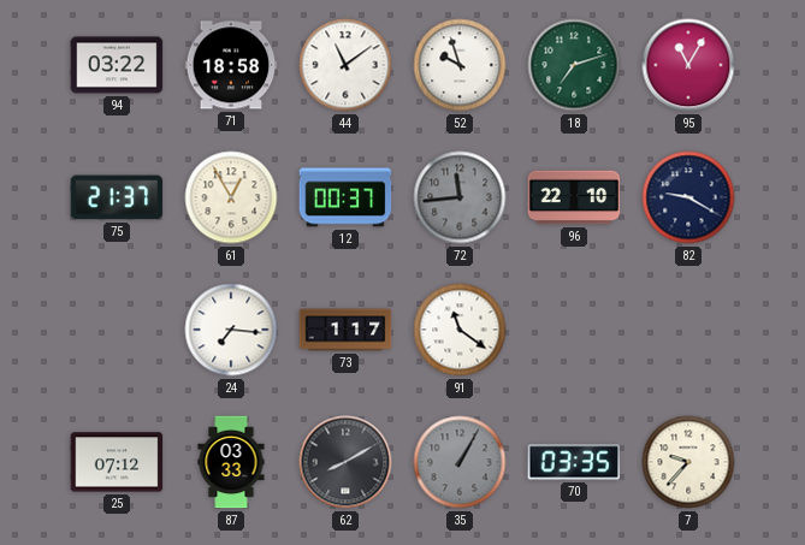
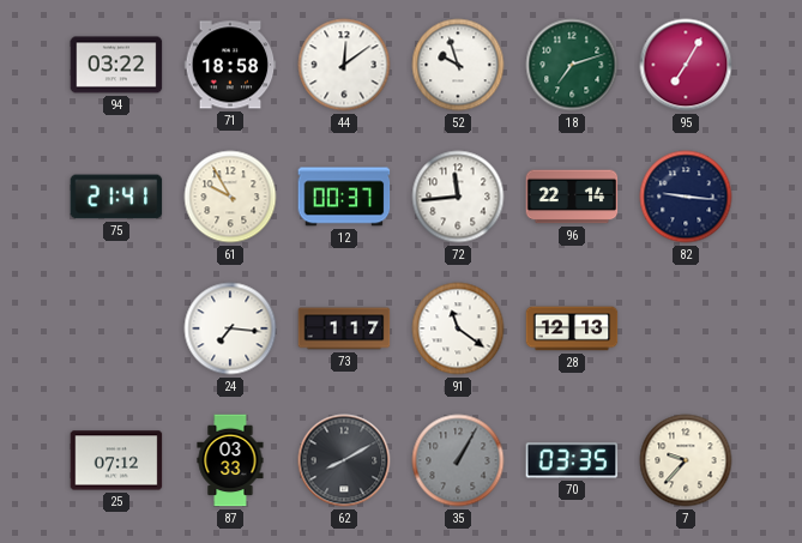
44: 11:09 -> 12:09 (344, 65)
95: 11:05 -> 7:05 (686, 65)
75: 21:37 -> 21:41 (116, 197)
61: 12:55 -> 9:55 (230, 197)
72 dial: grey -> white (458, 197)
96: 22:10 -> 22:14 (572, 197)
82: 9:20 -> 9:16 (686, 197)
28: none -> 12:13 (572, 328)
